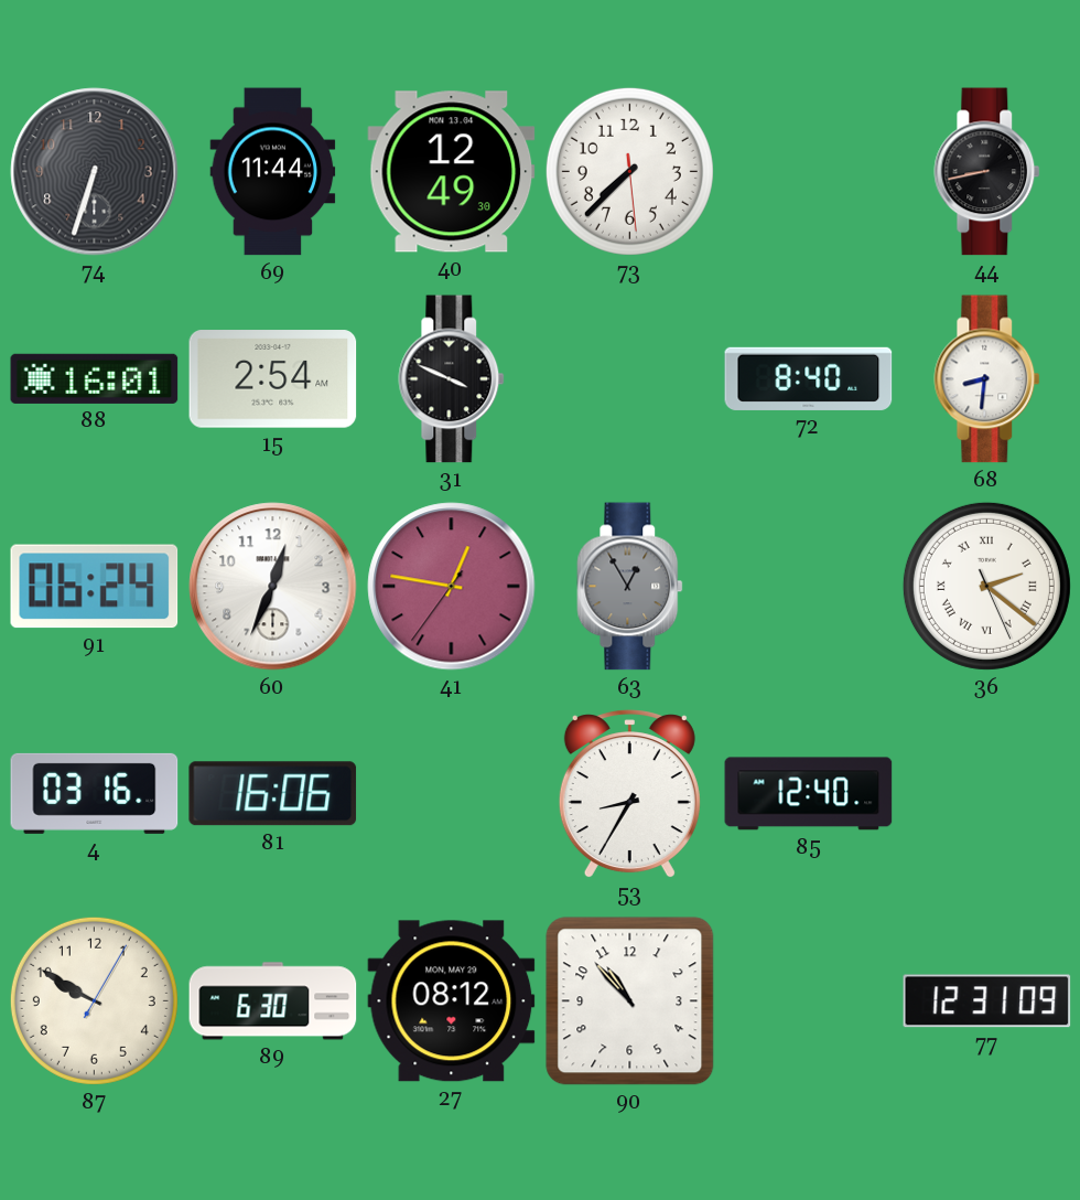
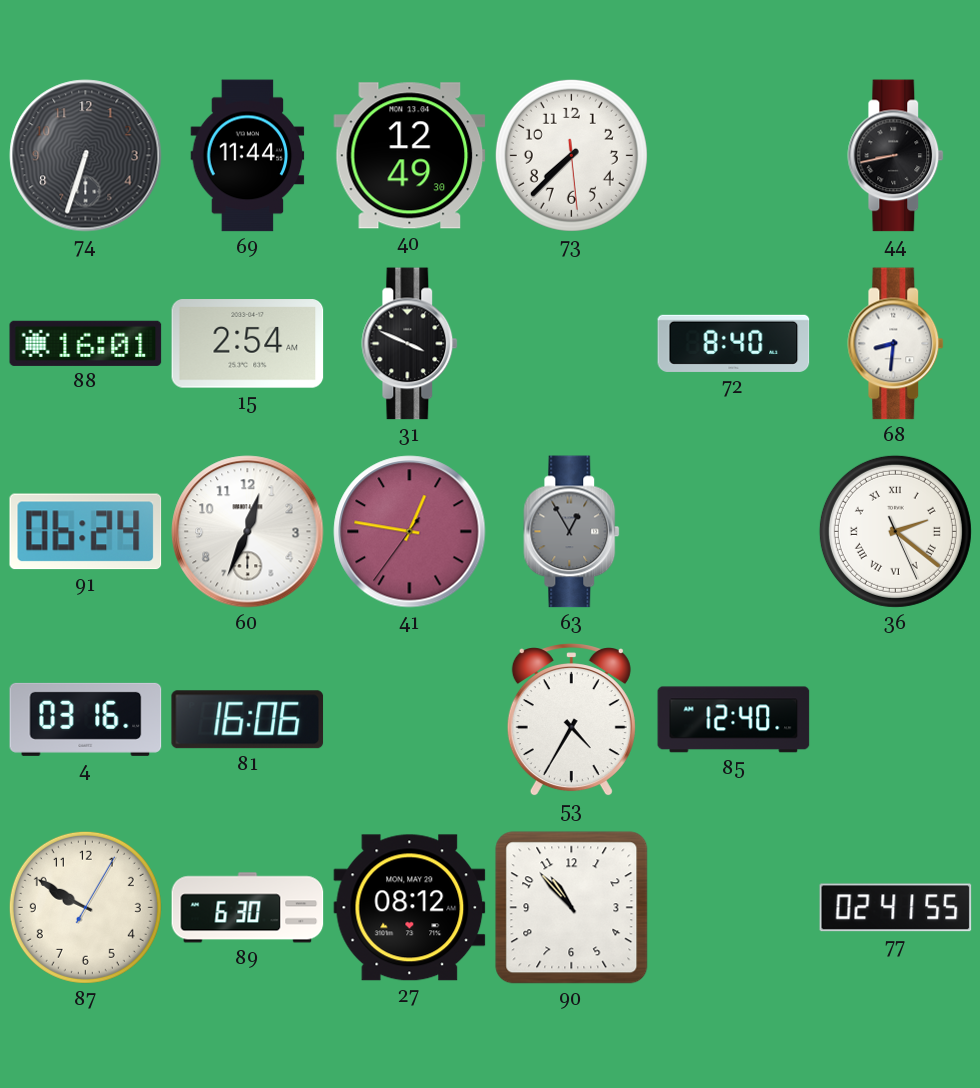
53: 8:35 -> 4:35 (571, 720)
77: 12:31 -> 02:41 (896, 908)
